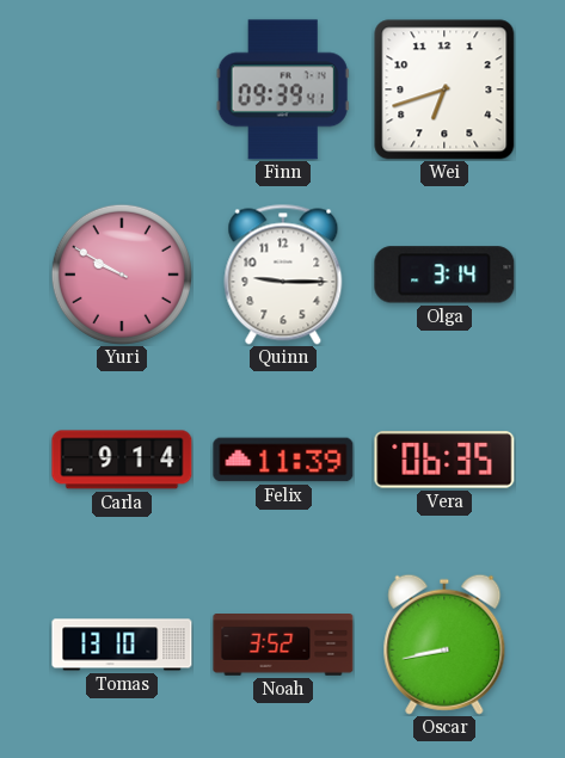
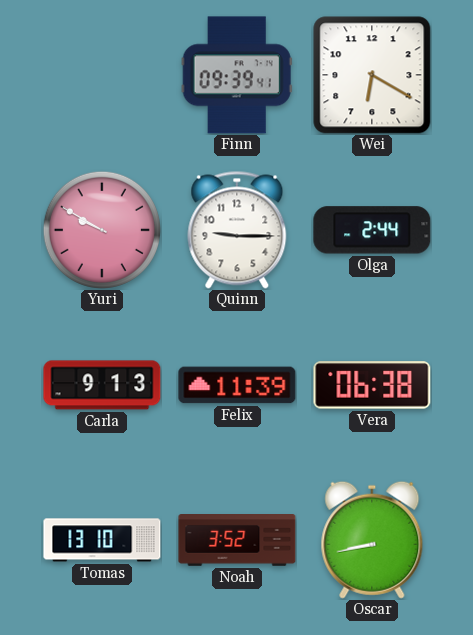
Wei: 6:42 -> 6:20 (372, 75)
Olga: 3:14 -> 2:44 (372, 230)
Carla: 9:14 -> 9:13 (102, 385)
Vera: 06:35 -> 06:38 (372, 385)
